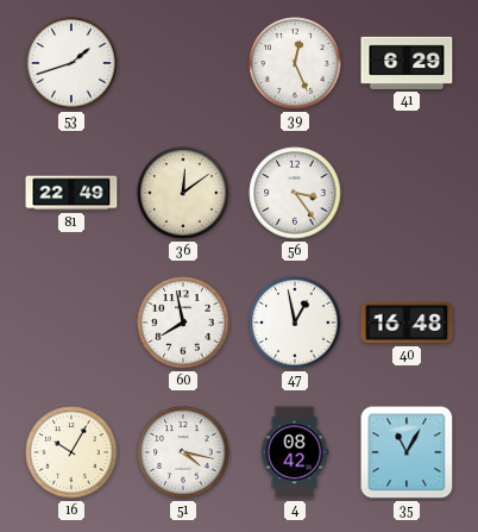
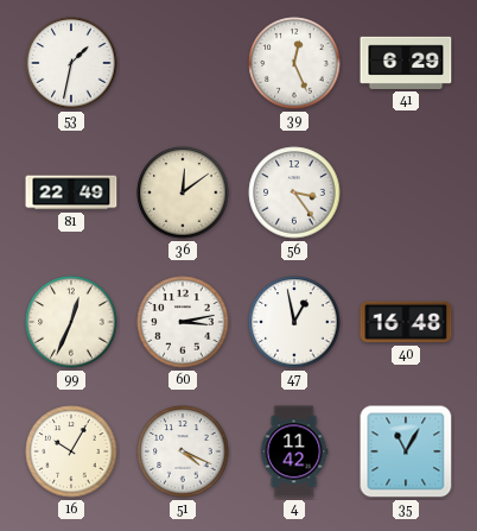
53: 1:42 -> 1:32 (71, 63)
99: none -> 12:34 (71, 322)
60: 7:58 -> 3:13 (183, 322)
51: 4:17 -> 4:19 (183, 451)
4: 08:42 -> 11:42 (294, 451)
